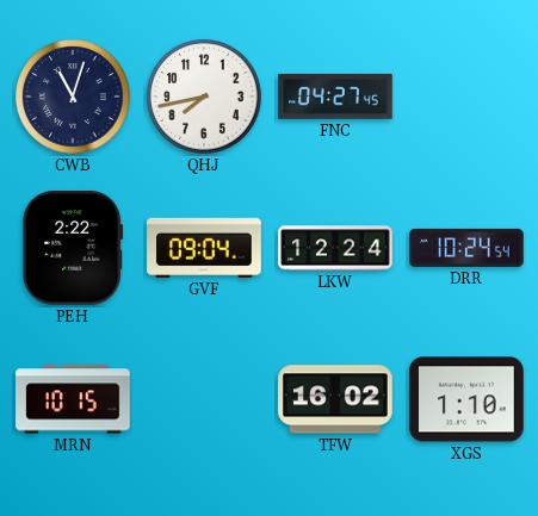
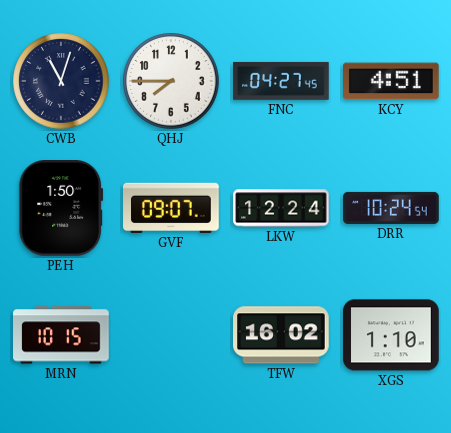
QHJ: 7:43 -> 7:45 (171, 81)
KCY: none -> 4:51 (392, 81)
PEH: 2:22 -> 1:50 (61, 209)
GVF: 09:04 -> 09:07 (171, 208)
